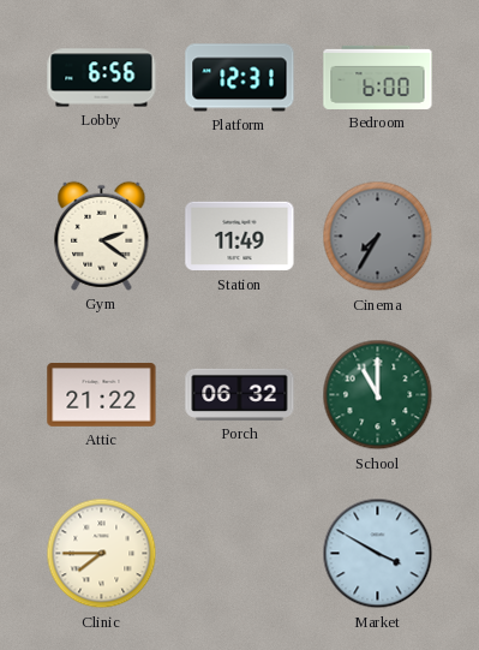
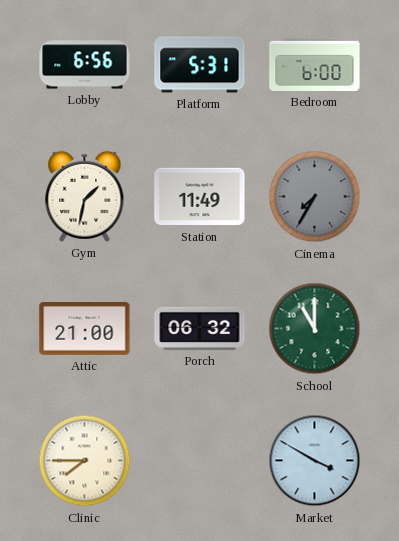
Platform: 12:31 -> 5:31 (200, 65)
Gym: 2:21 -> 1:32 (85, 196)
Attic: 21:22 -> 21:00 (85, 329)
